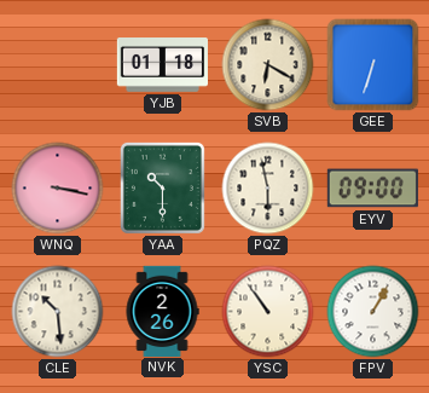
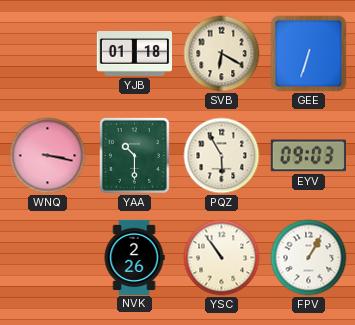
PQZ: 5:58 -> 5:55 (222, 156)
EYV: 09:00 -> 09:03 (308, 156)
CLE: 10:29 -> none (58, 312)
